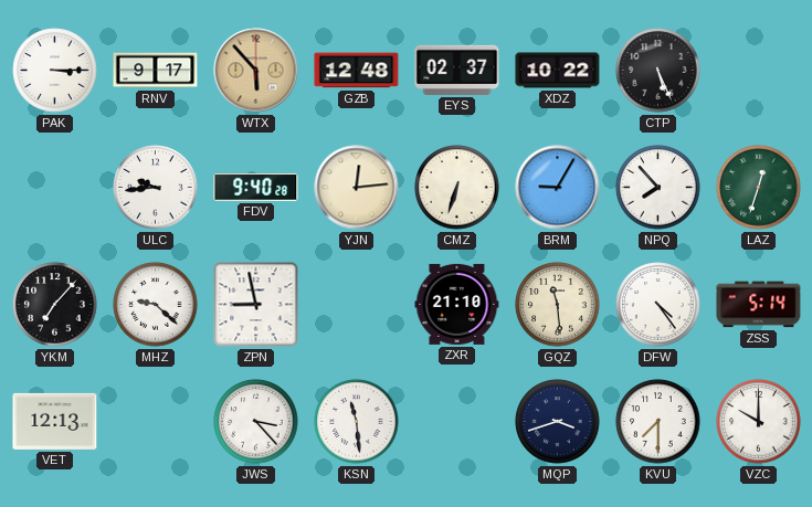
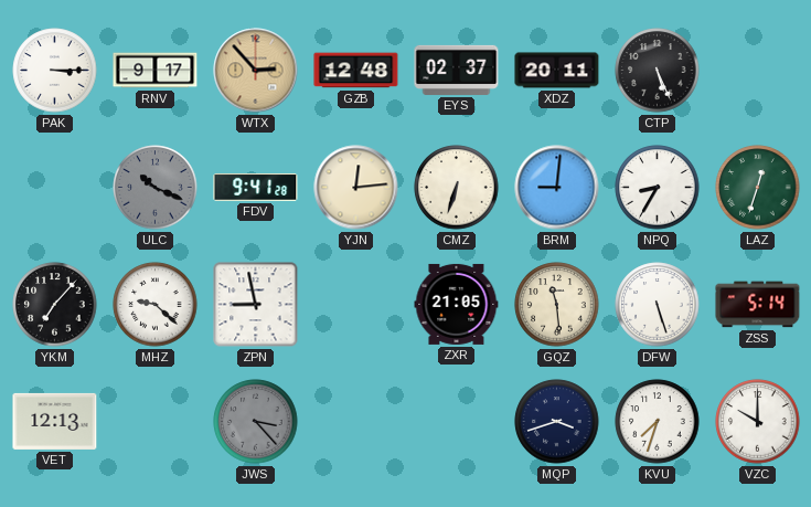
WTX: 5:53 -> 2:53 (256, 71)
XDZ: 10:22 -> 20:11 (557, 71)
ULC: 9:44 -> 10:19 (156, 188)
ULC dial: white -> grey (156, 188)
FDV: 9:40 -> 9:41 (256, 188)
BRM: 9:05 -> 9:01 (557, 188)
NPQ: 7:53 -> 8:35 (658, 188)
ZXR: 21:10 -> 21:05 (457, 304)
DFW: 4:24 -> 5:27 (658, 305)
JWS dial: white -> grey (256, 422)
KSN: 11:29 -> none (357, 422)
KVU: 7:30 -> 7:33 (658, 422)
